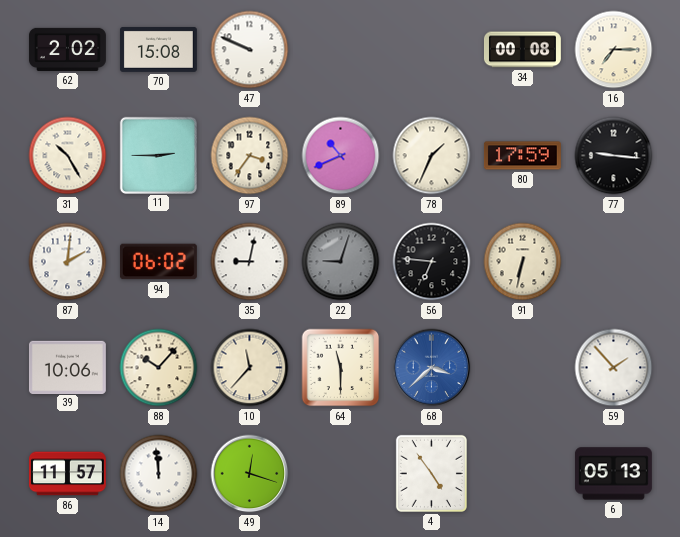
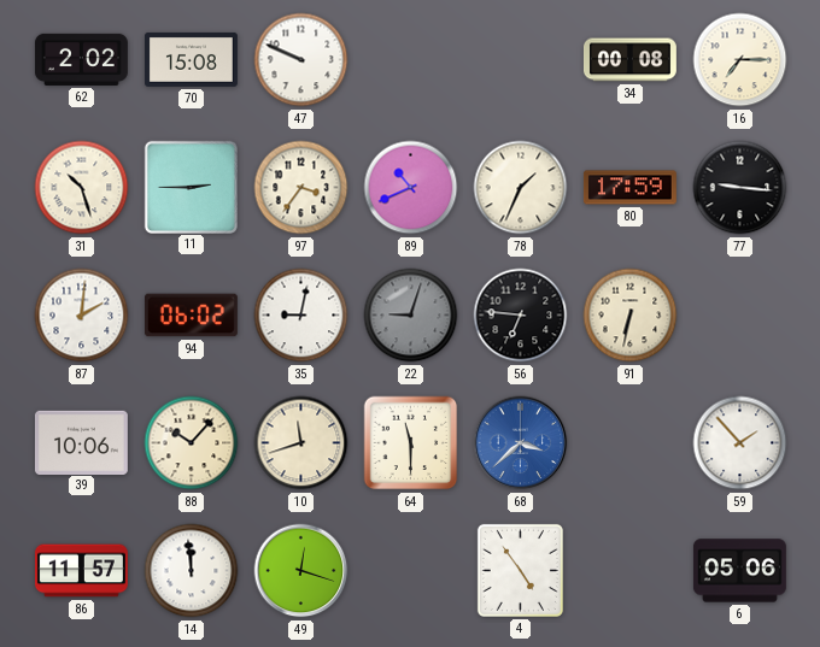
31: 10:25 -> 10:27 (82, 188)
10: 11:37 -> 11:42 (301, 443)
6: 05:13 -> 05:06 (739, 571)
